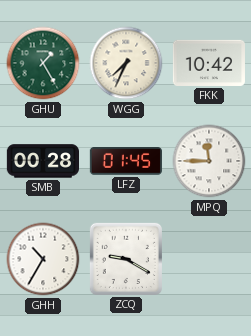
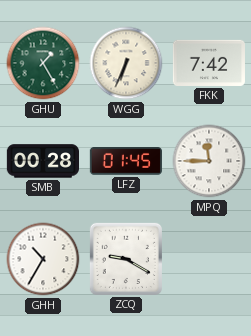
WGG: 7:34 -> 6:34 (126, 63)
FKK: 10:42 -> 7:42 (209, 63)
